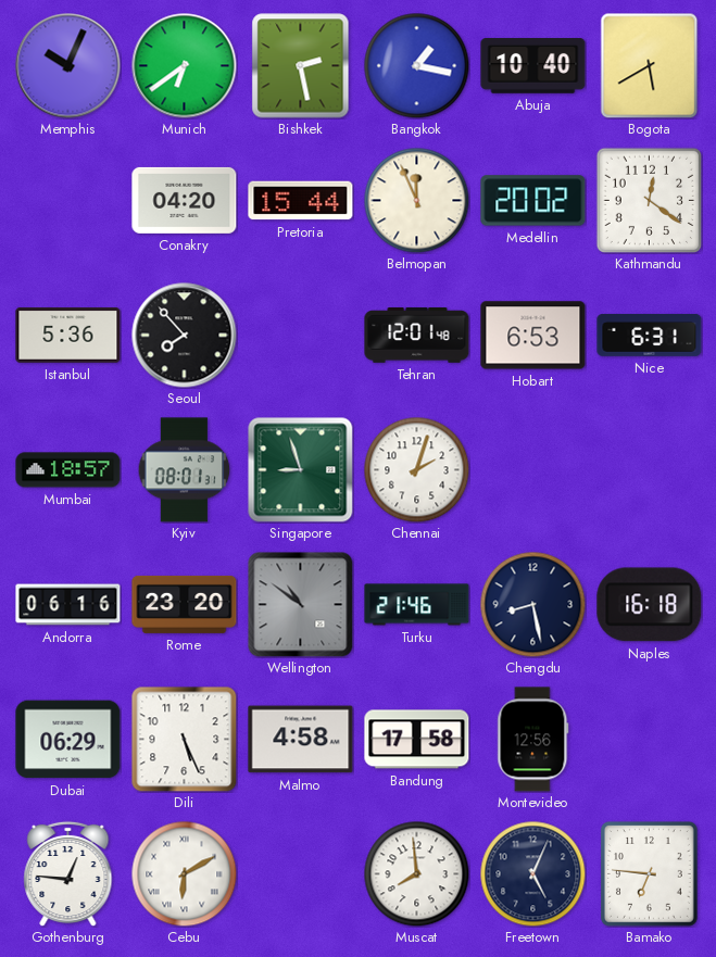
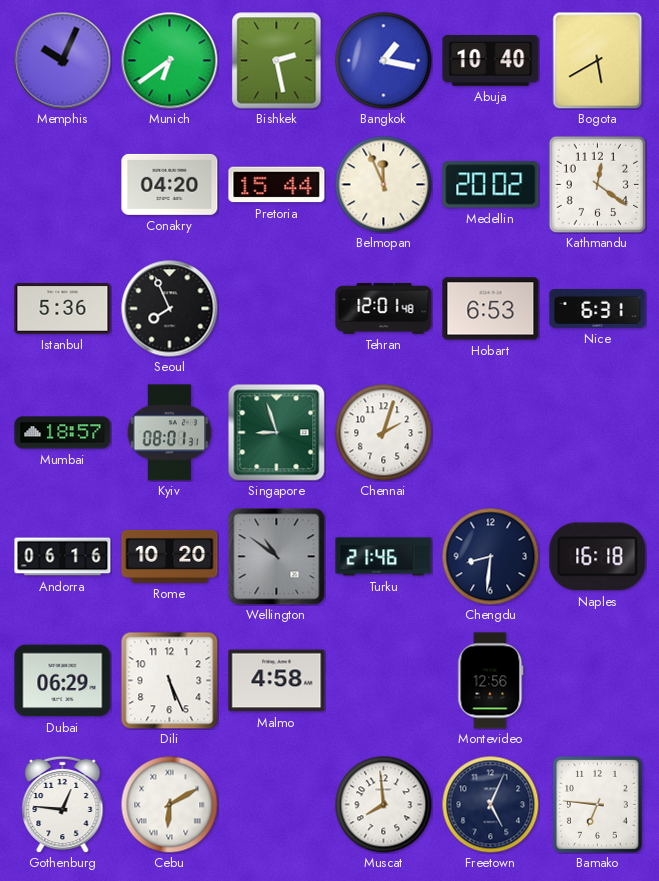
Seoul: 7:53 -> 7:56 (170, 309)
Rome: 23:20 -> 10:20 (170, 556)
Chengdu: 8:28 -> 8:31 (490, 556)
Bandung: 17:58 -> none (417, 740)
